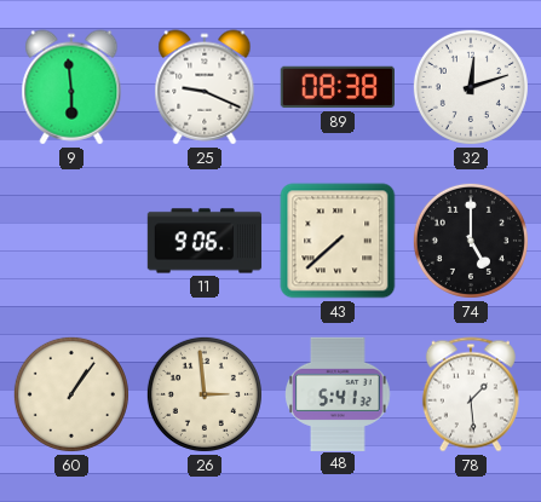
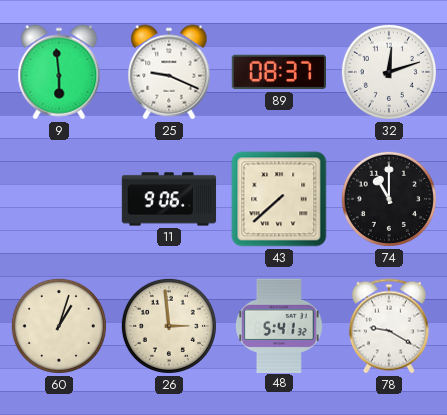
89: 08:38 -> 08:37 (278, 72)
74: 5:00 -> 11:00 (389, 199)
60: 1:06 -> 1:03 (59, 326)
78: 1:29 -> 9:20 (389, 326)
